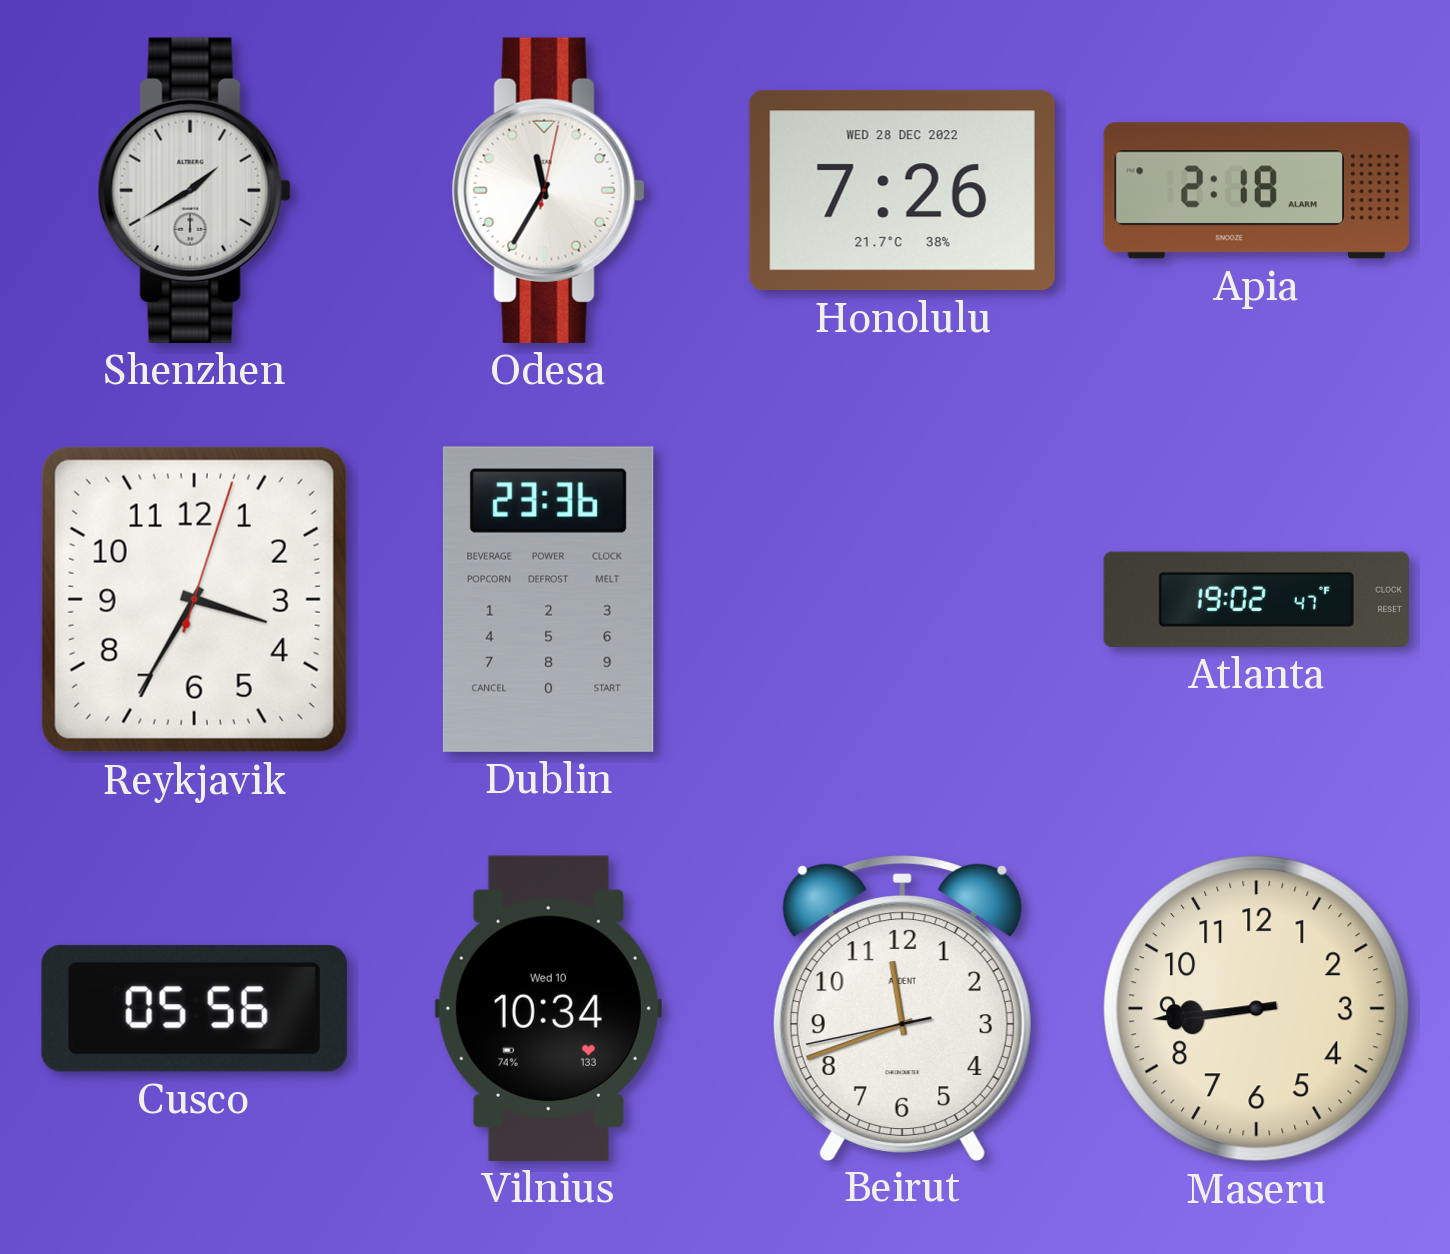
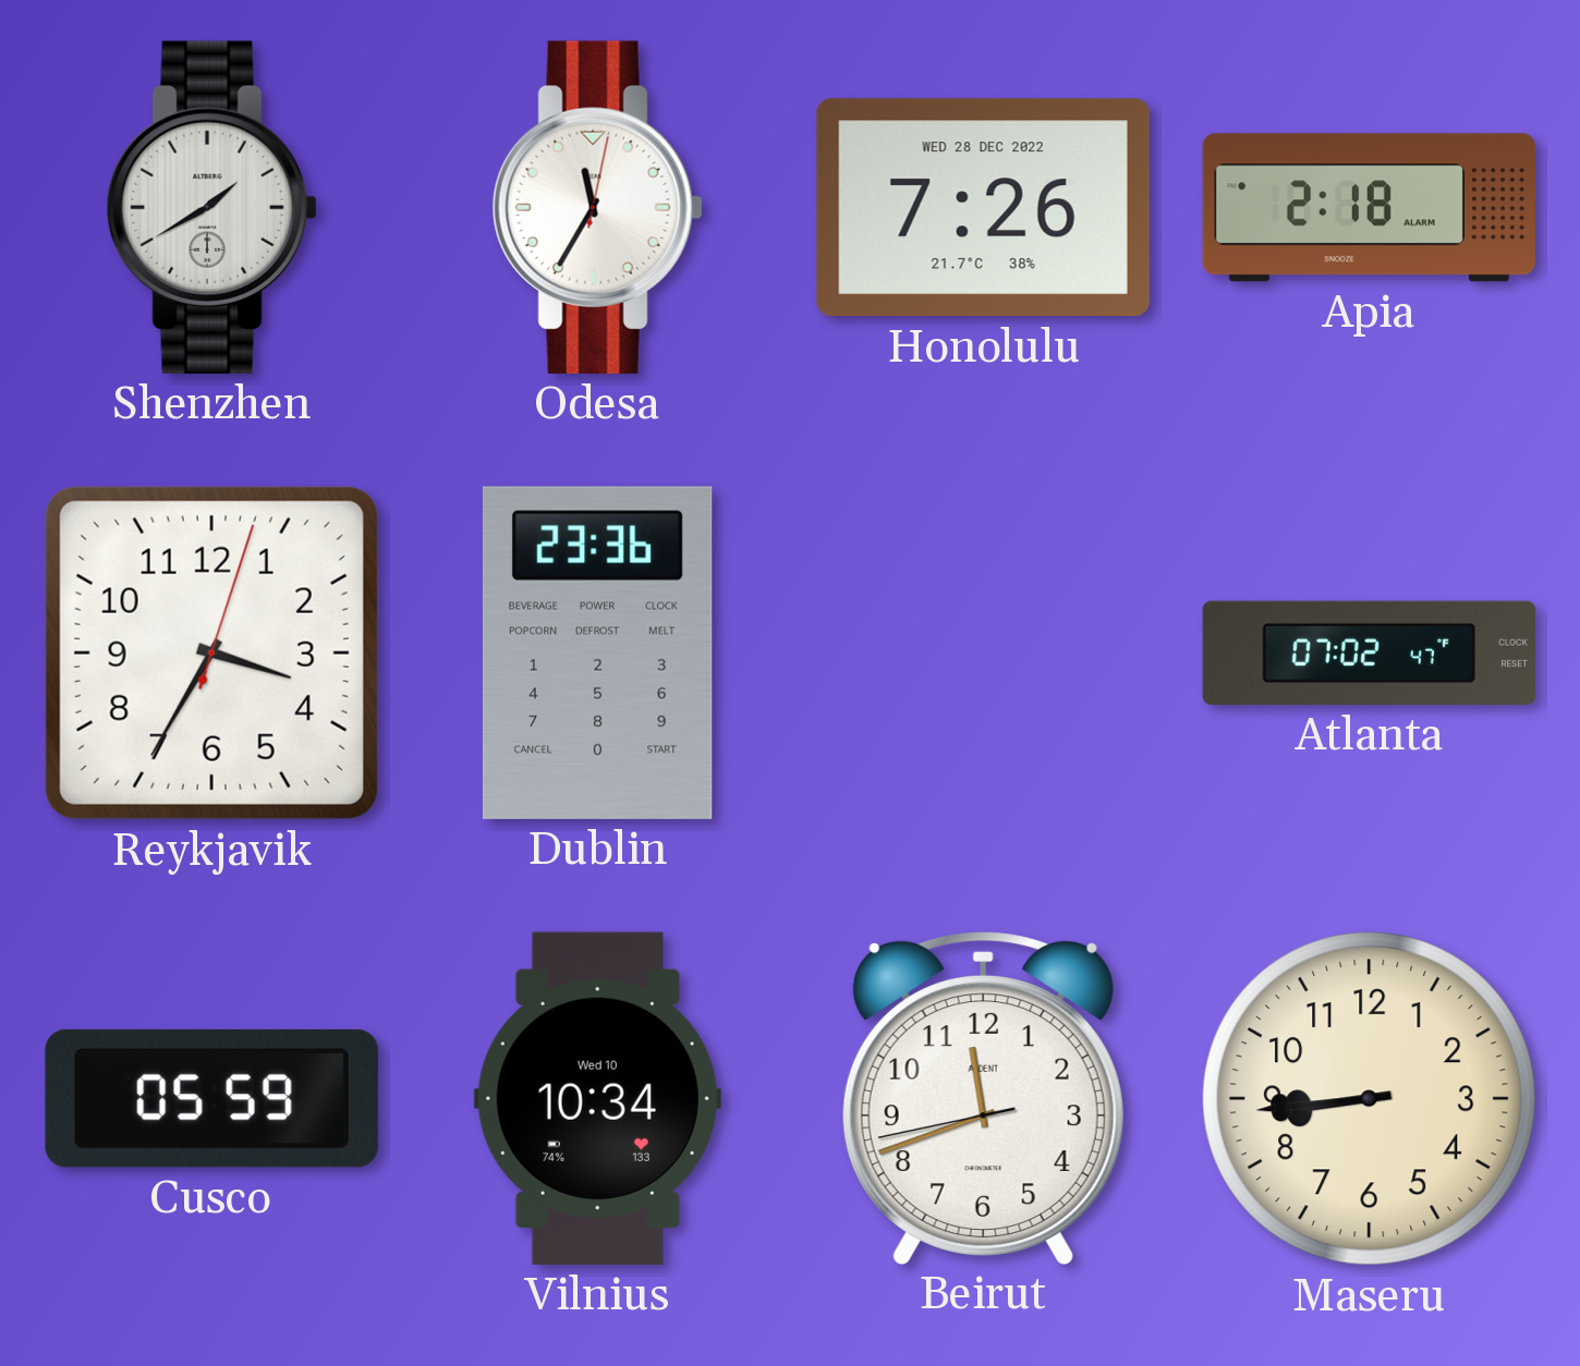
Atlanta: 19:02 -> 07:02 (1369, 652)
Cusco: 05:56 -> 05:59 (211, 1098)
